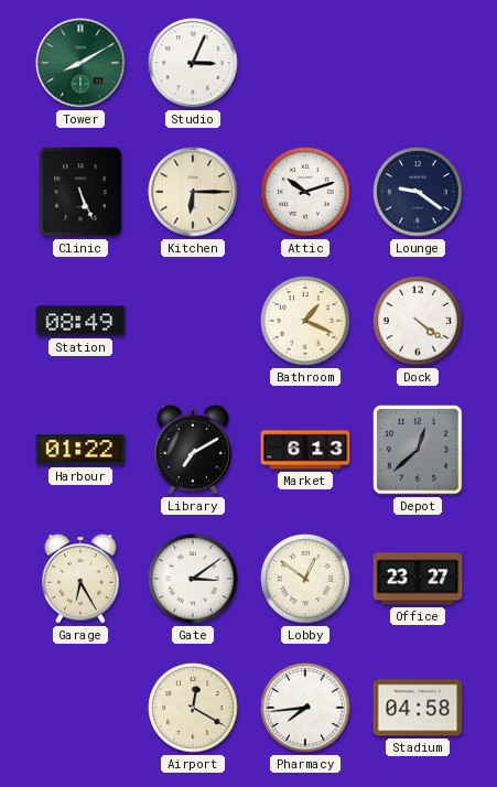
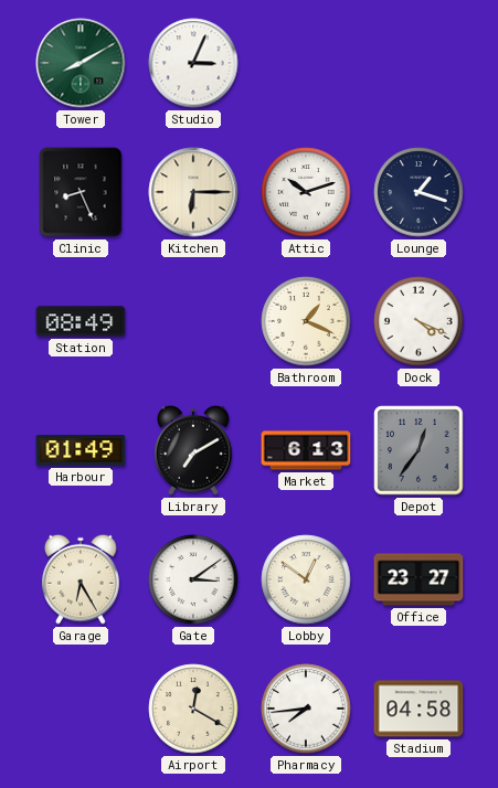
Clinic: 5:26 -> 8:26 (81, 192)
Lounge: 9:21 -> 1:18 (418, 192)
Dock: 4:21 -> 4:19 (418, 321)
Harbour: 01:22 -> 01:49 (81, 450)
Depot: 12:38 -> 12:36 (418, 450)
